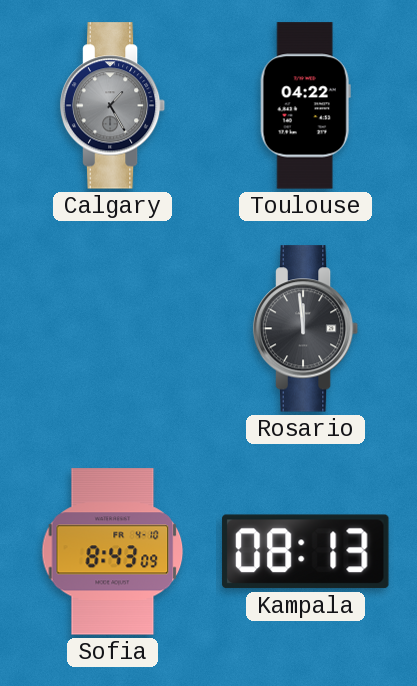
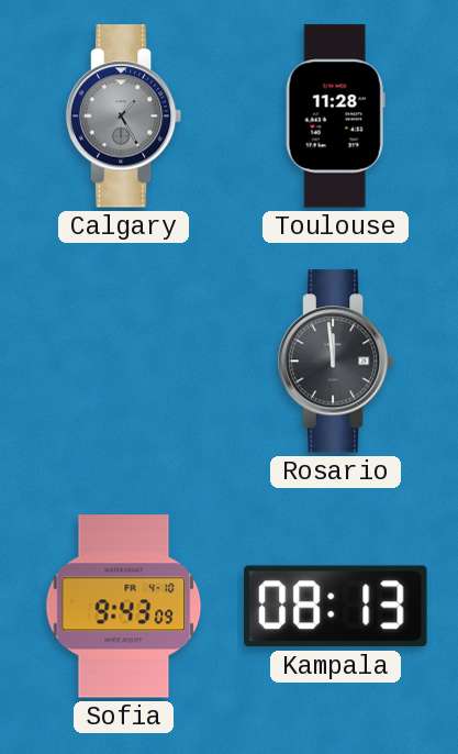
Toulouse: 04:22 -> 11:28 (335, 117)
Sofia: 8:43 -> 9:43 (124, 607)
